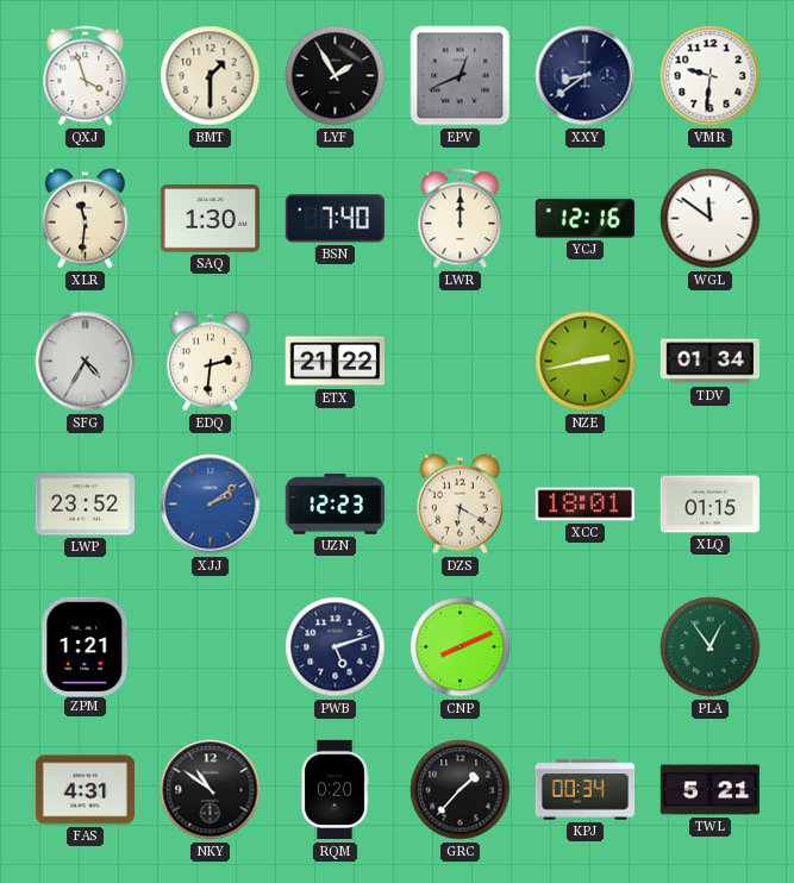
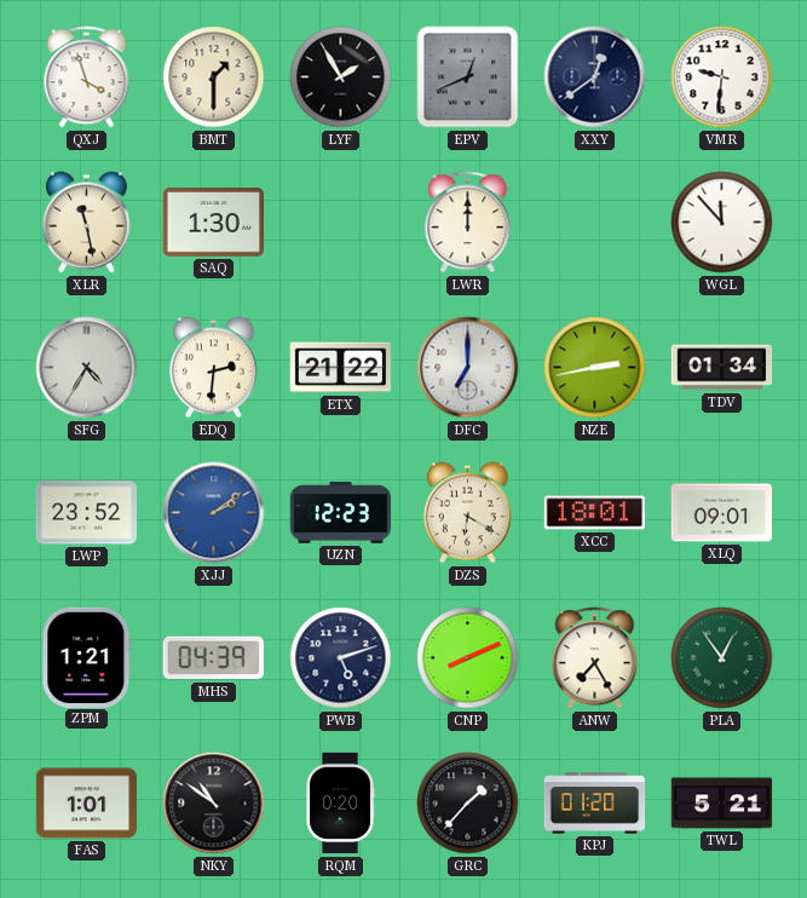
XXY: 8:39 -> 12:39 (595, 77)
XLR: 11:31 -> 11:28 (86, 223)
BSN: 7:40 -> none (335, 219)
YCJ: 12:16 -> none (584, 219)
WGL: 11:51 -> 11:53 (722, 223)
DFC: none -> 7:00 (468, 368)
XLQ: 01:15 -> 09:01 (722, 513)
MHS: none -> 04:39 (213, 658)
ANW: none -> 7:25 (595, 658)
FAS: 4:31 -> 1:01 (86, 804)
KPJ: 00:34 -> 01:20 (595, 804)
